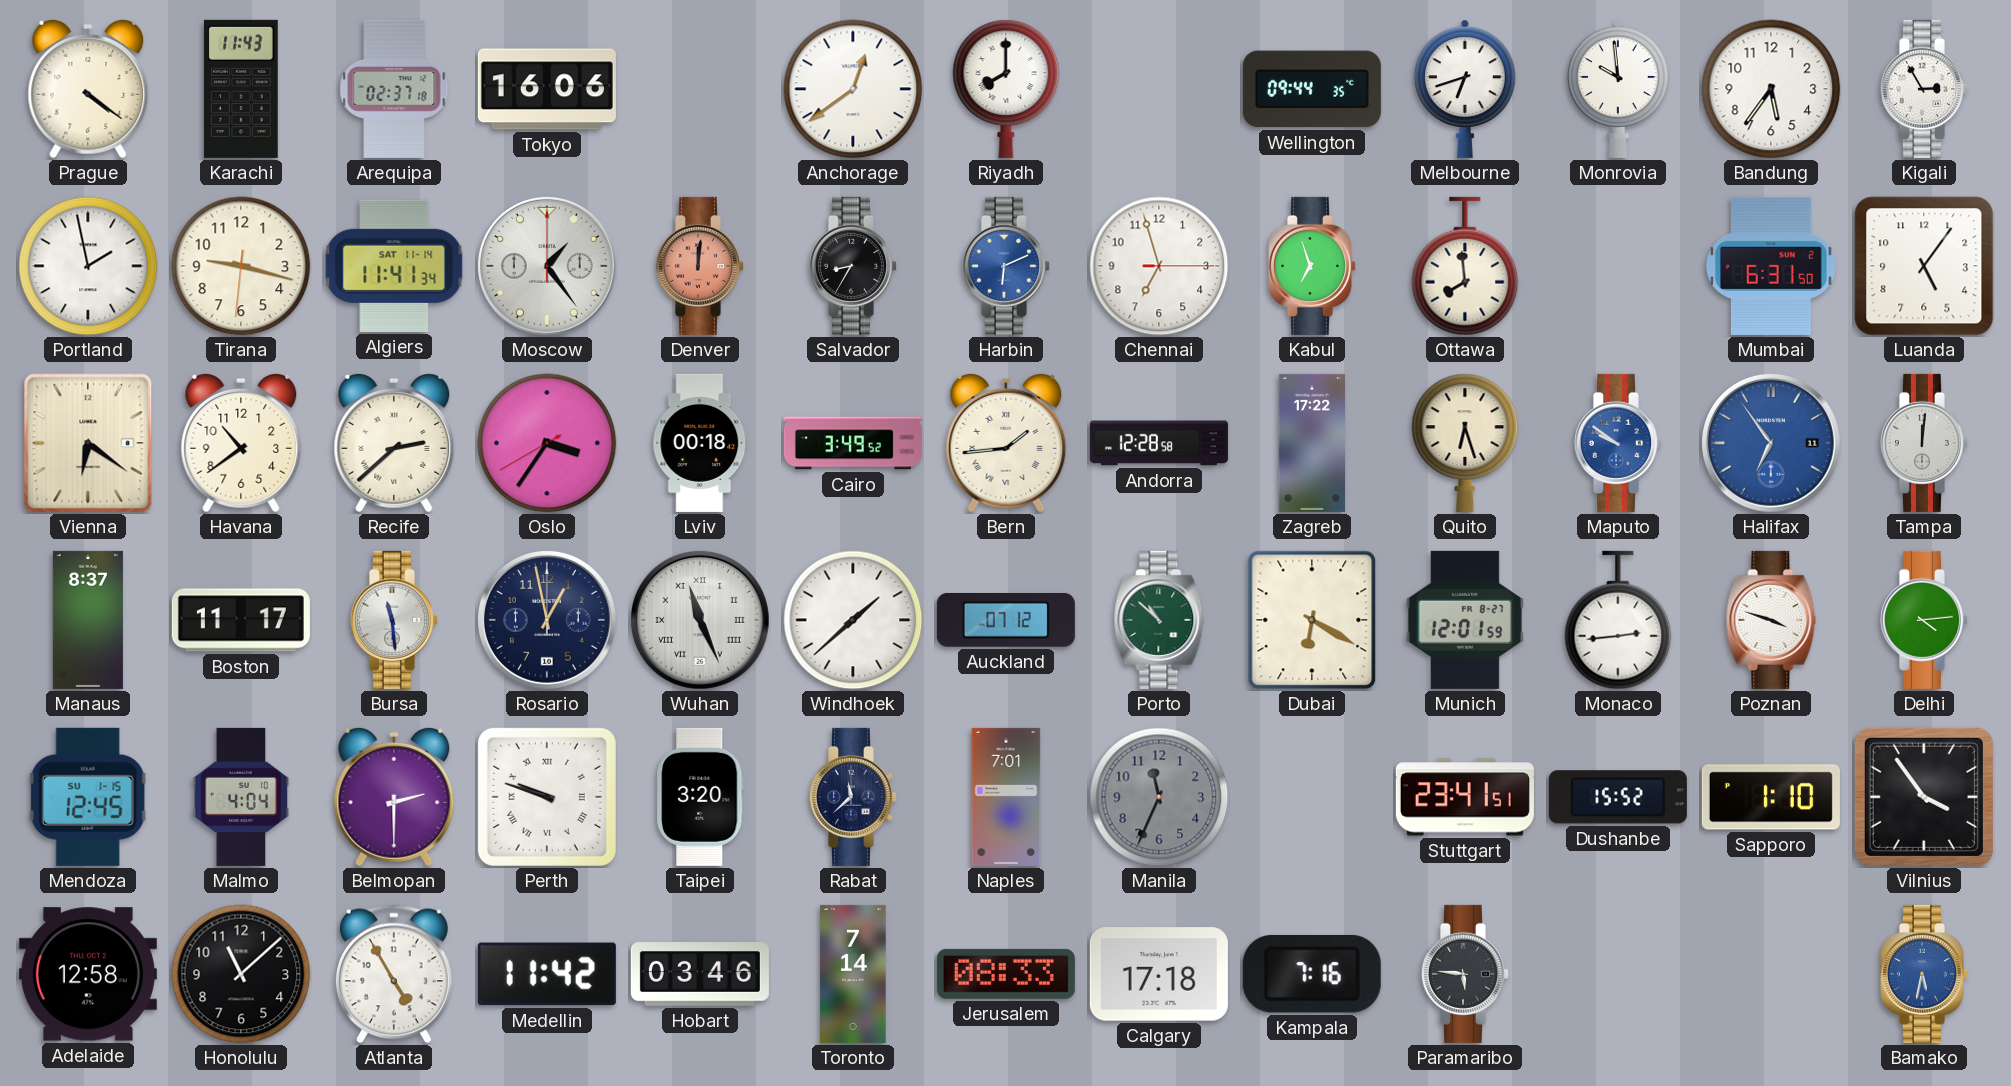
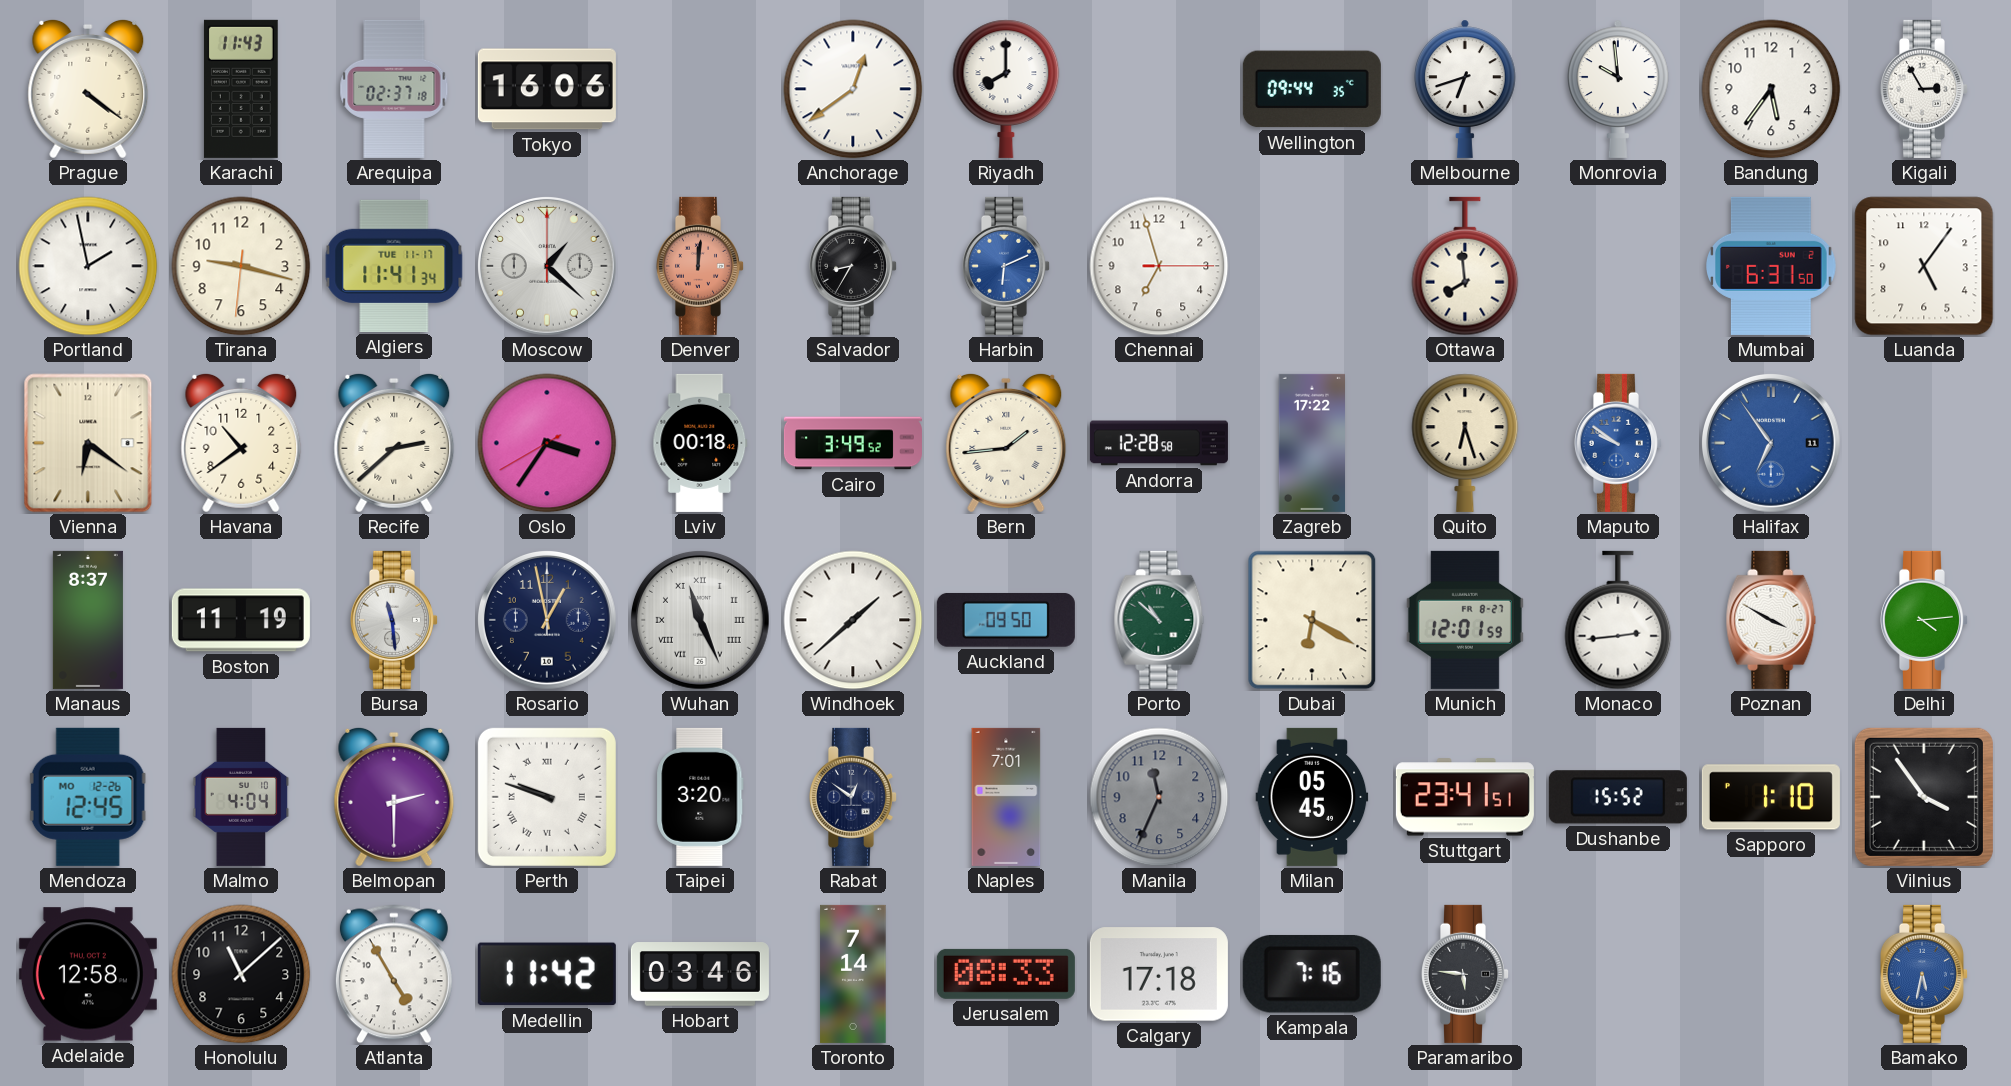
Algiers date: SAT 11-14 -> TUE 11-17 (394, 266)
Moscow: 1:24 -> 1:22 (547, 266)
Kabul: 6:57 -> none (1311, 266)
Tampa: 12:01 -> none (1923, 443)
Boston: 11:17 -> 11:19 (241, 620)
Auckland: 07:12 -> 09:50 (1006, 620)
Poznan: 3:48 -> 3:50 (1771, 620)
Mendoza date: SU 1-15 -> MO 12-26 (88, 797)
Rabat: 11:38 -> 12:51 (852, 797)
Milan: none -> 05:45 (1312, 797)
